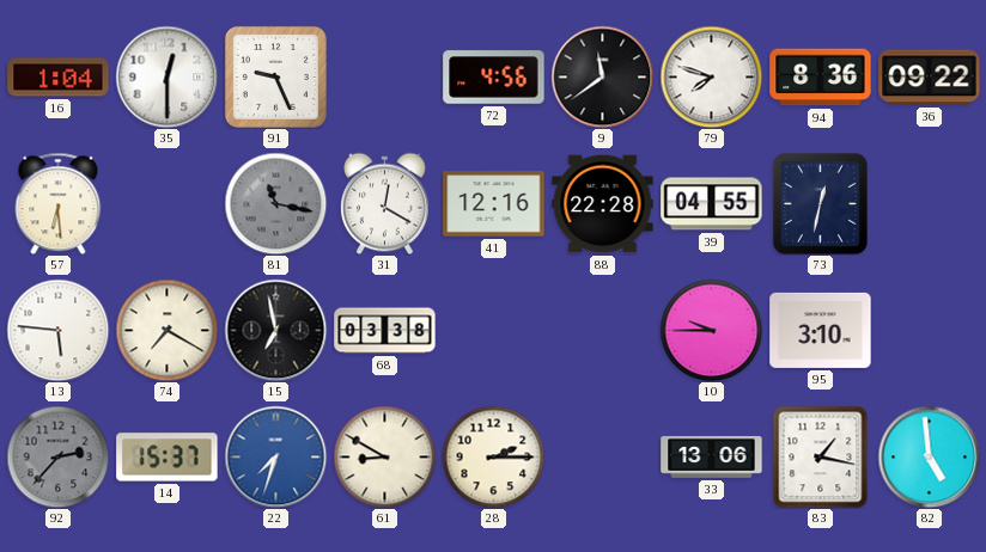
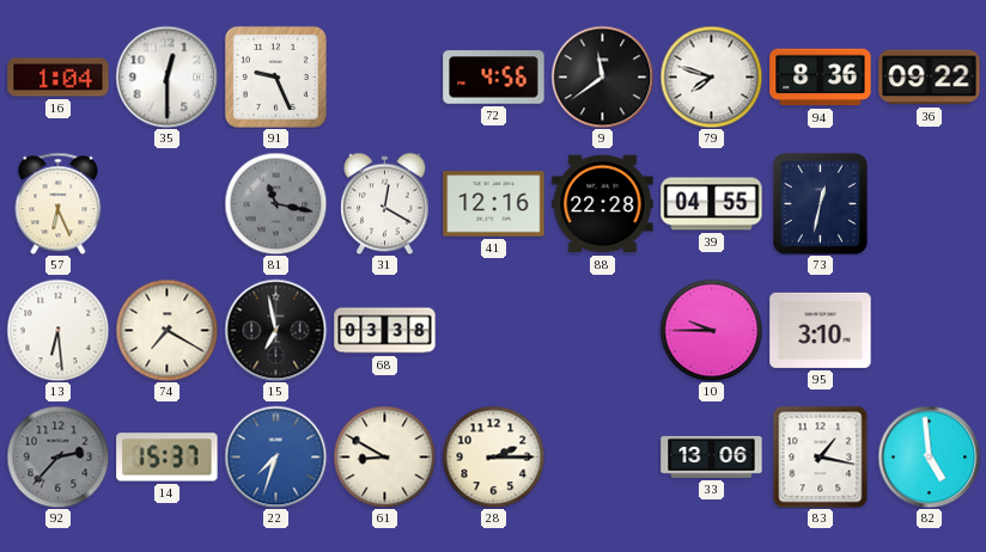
57: 6:29 -> 6:26 (59, 203)
13: 5:46 -> 6:29 (57, 330)
